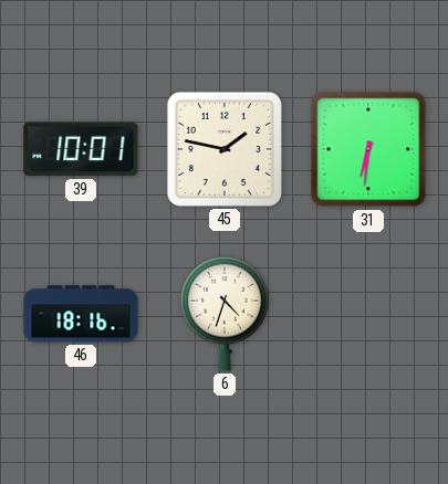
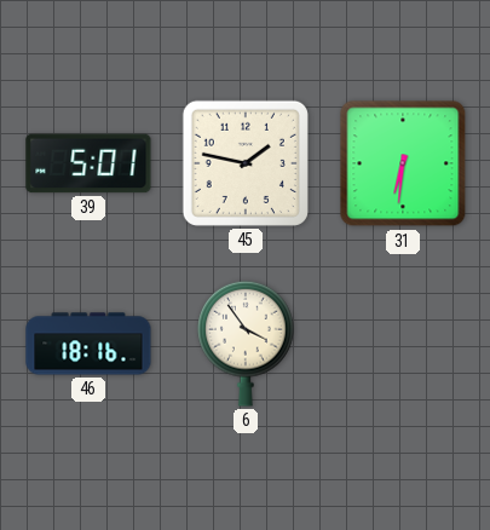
39: 10:01 -> 5:01 (88, 163)
6: 4:33 -> 3:54 (246, 344)
